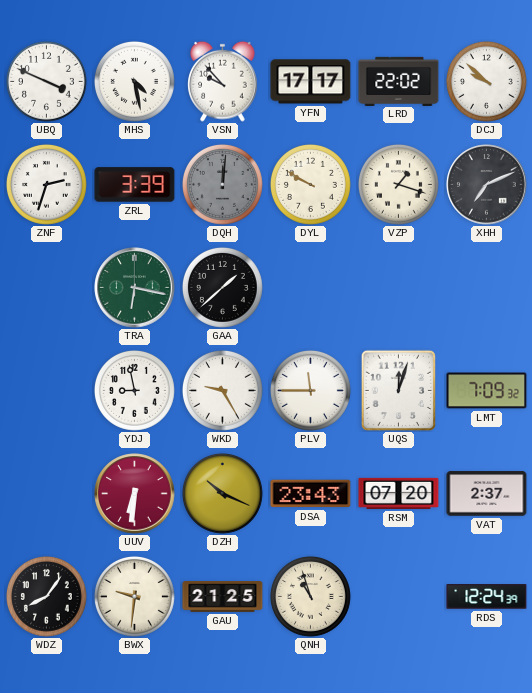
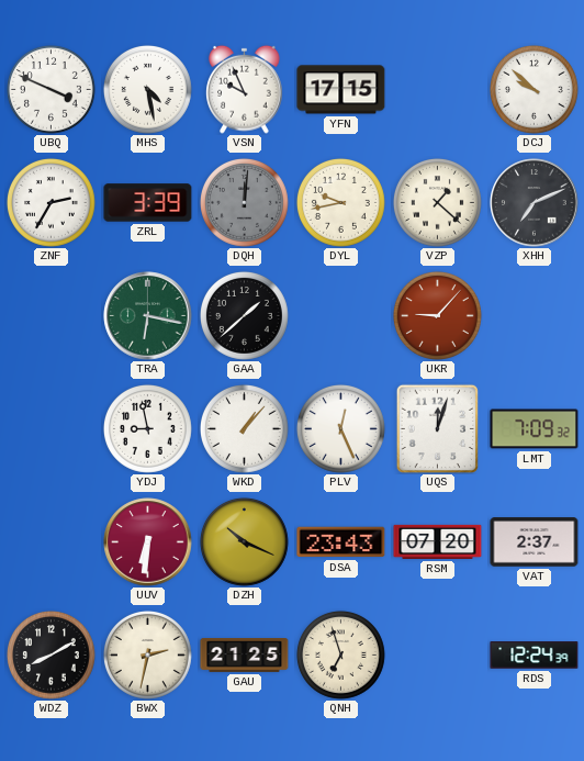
VSN: 9:53 -> 9:56 (245, 89)
YFN: 17:17 -> 17:15 (341, 90)
LRD: 22:02 -> none (399, 81)
ZNF: 2:33 -> 2:35 (50, 202)
DYL: 9:50 -> 9:43 (340, 202)
VZP: 1:18 -> 1:22 (437, 202)
UKR: none -> 9:07 (437, 315)
WKD: 9:25 -> 1:07 (244, 428)
PLV: 11:45 -> 12:26 (340, 428)
WDZ: 8:06 -> 8:10 (50, 654)
BWX: 9:31 -> 2:32 (147, 654)
QNH: 10:57 -> 6:57 (340, 654)
